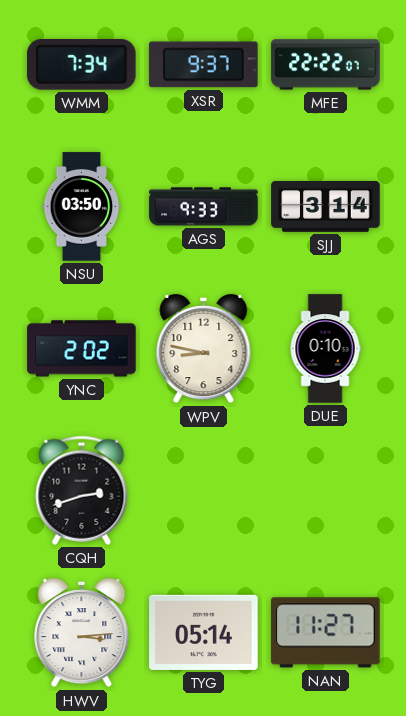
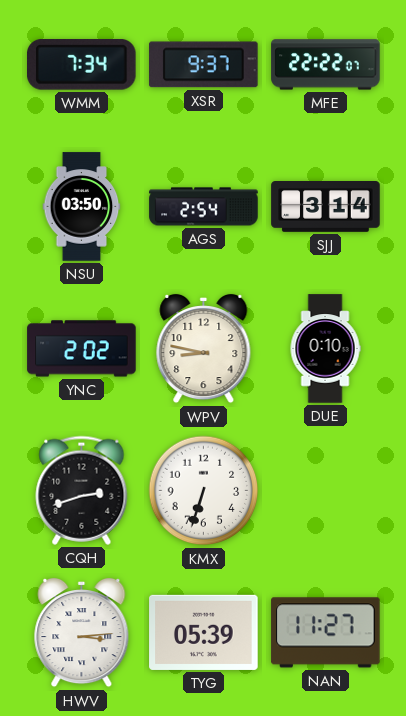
AGS: 9:33 -> 2:54 (204, 207)
KMX: none -> 6:33 (204, 491)
TYG: 05:14 -> 05:39 (204, 632)
